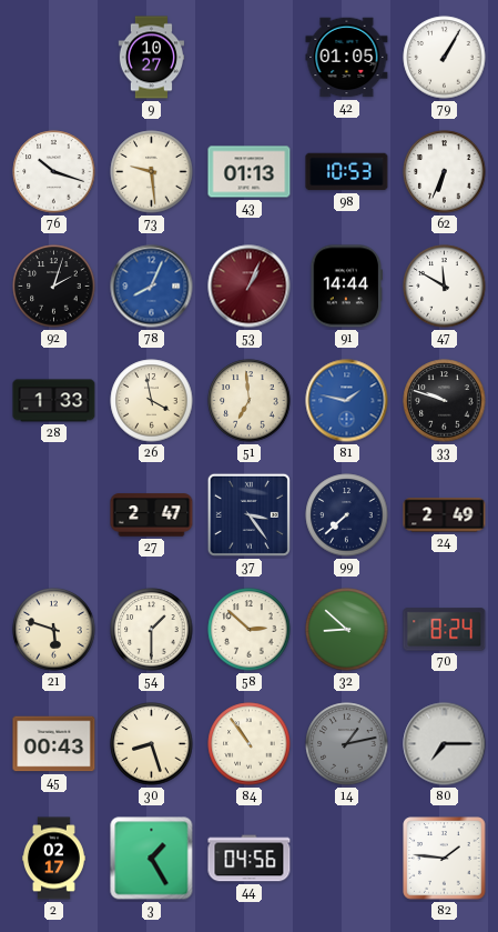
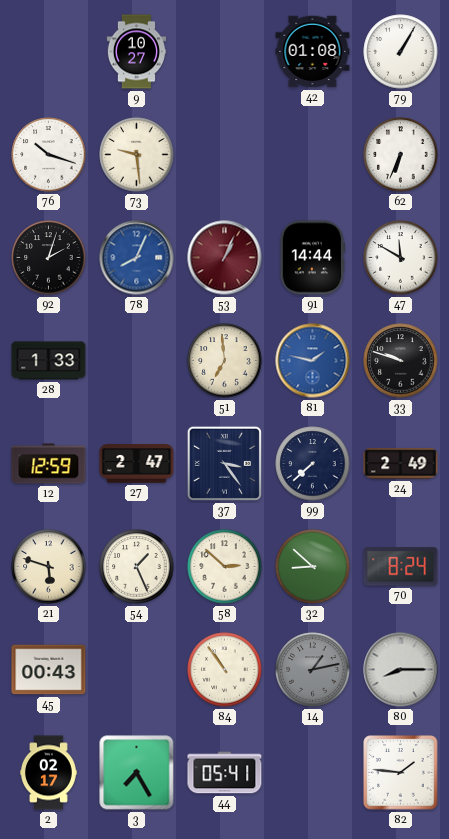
42: 01:05 -> 01:08 (313, 52)
43: 01:13 -> none (250, 172)
98: 10:53 -> none (347, 172)
26: 3:58 -> none (152, 401)
12: none -> 12:59 (49, 464)
54: 1:30 -> 1:26 (137, 567)
30: 8:27 -> none (152, 744)
80: 7:15 -> 8:15 (401, 670)
3: 1:25 -> 7:25 (137, 773)
44: 04:56 -> 05:41 (225, 773)
